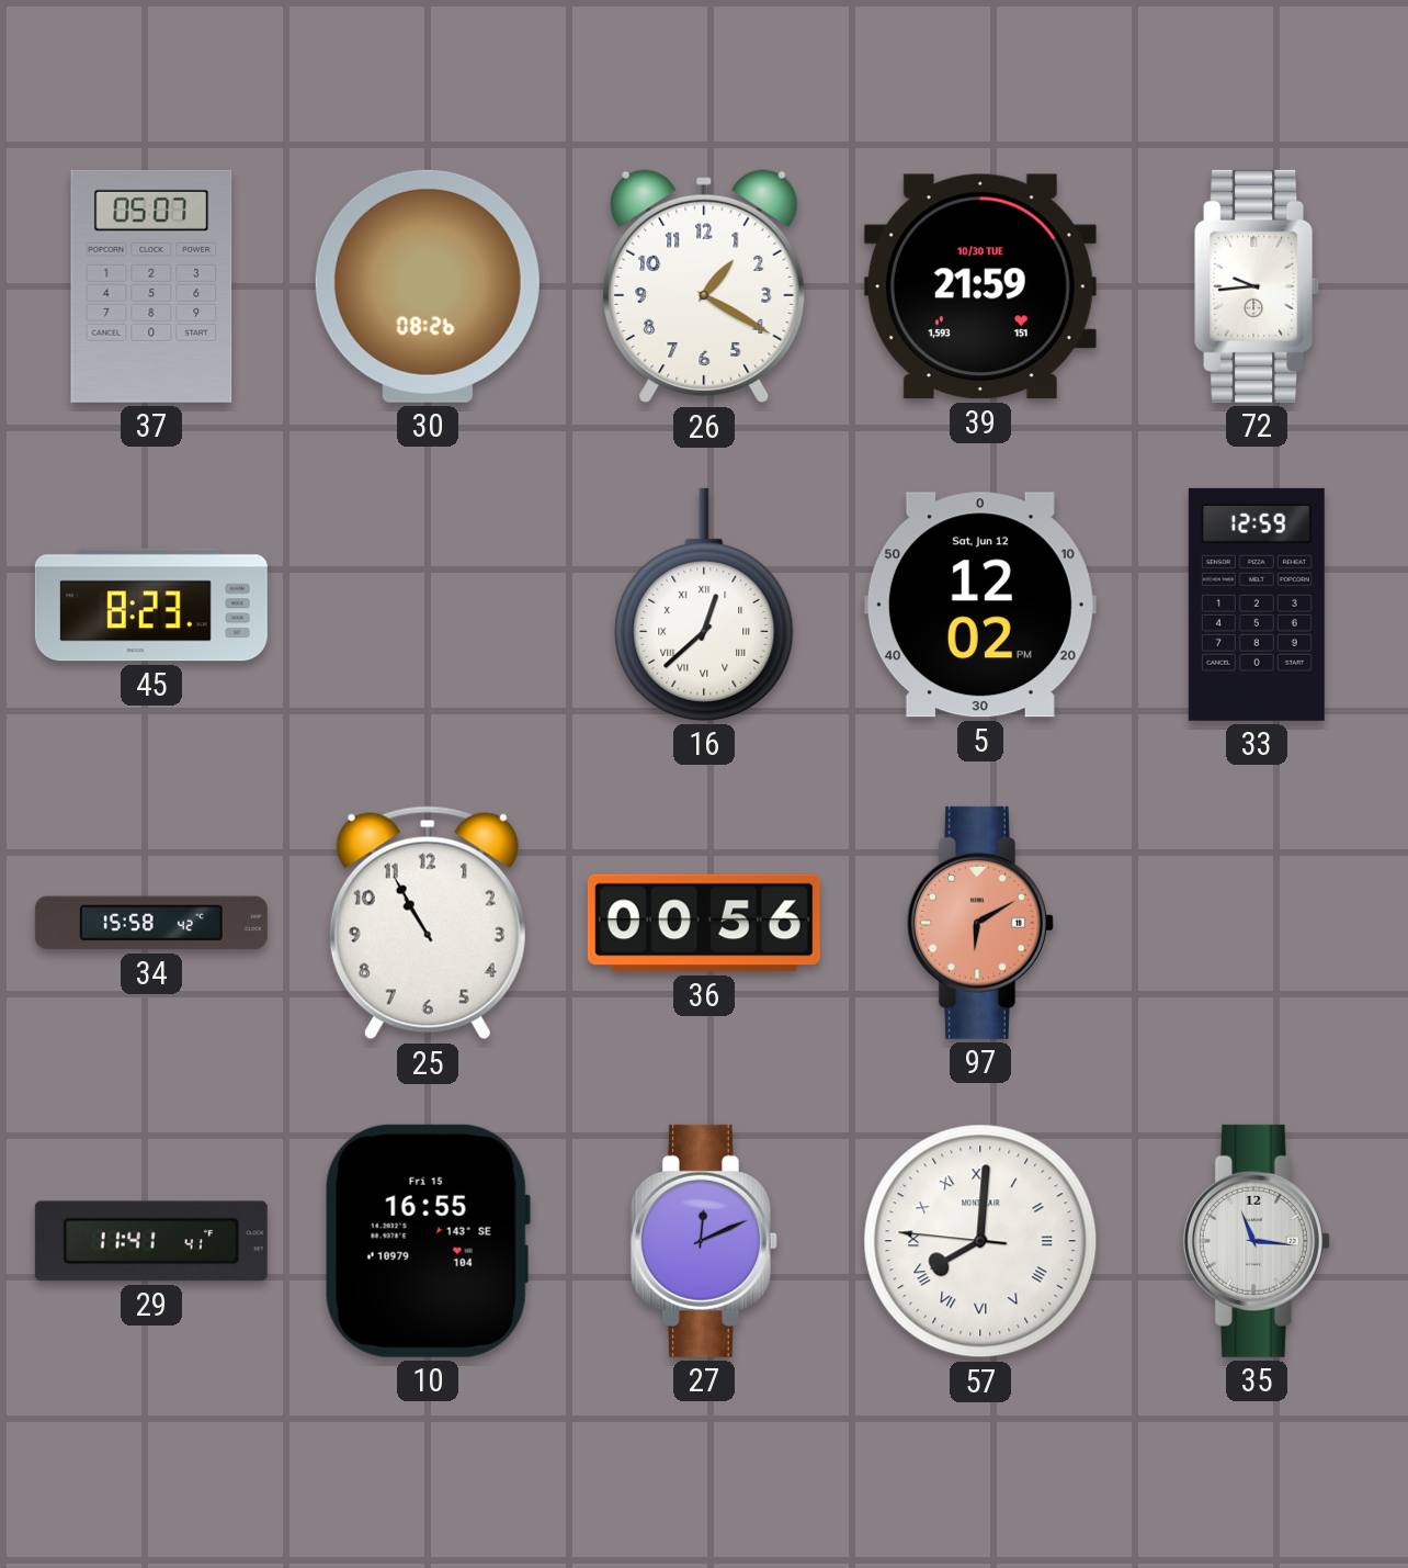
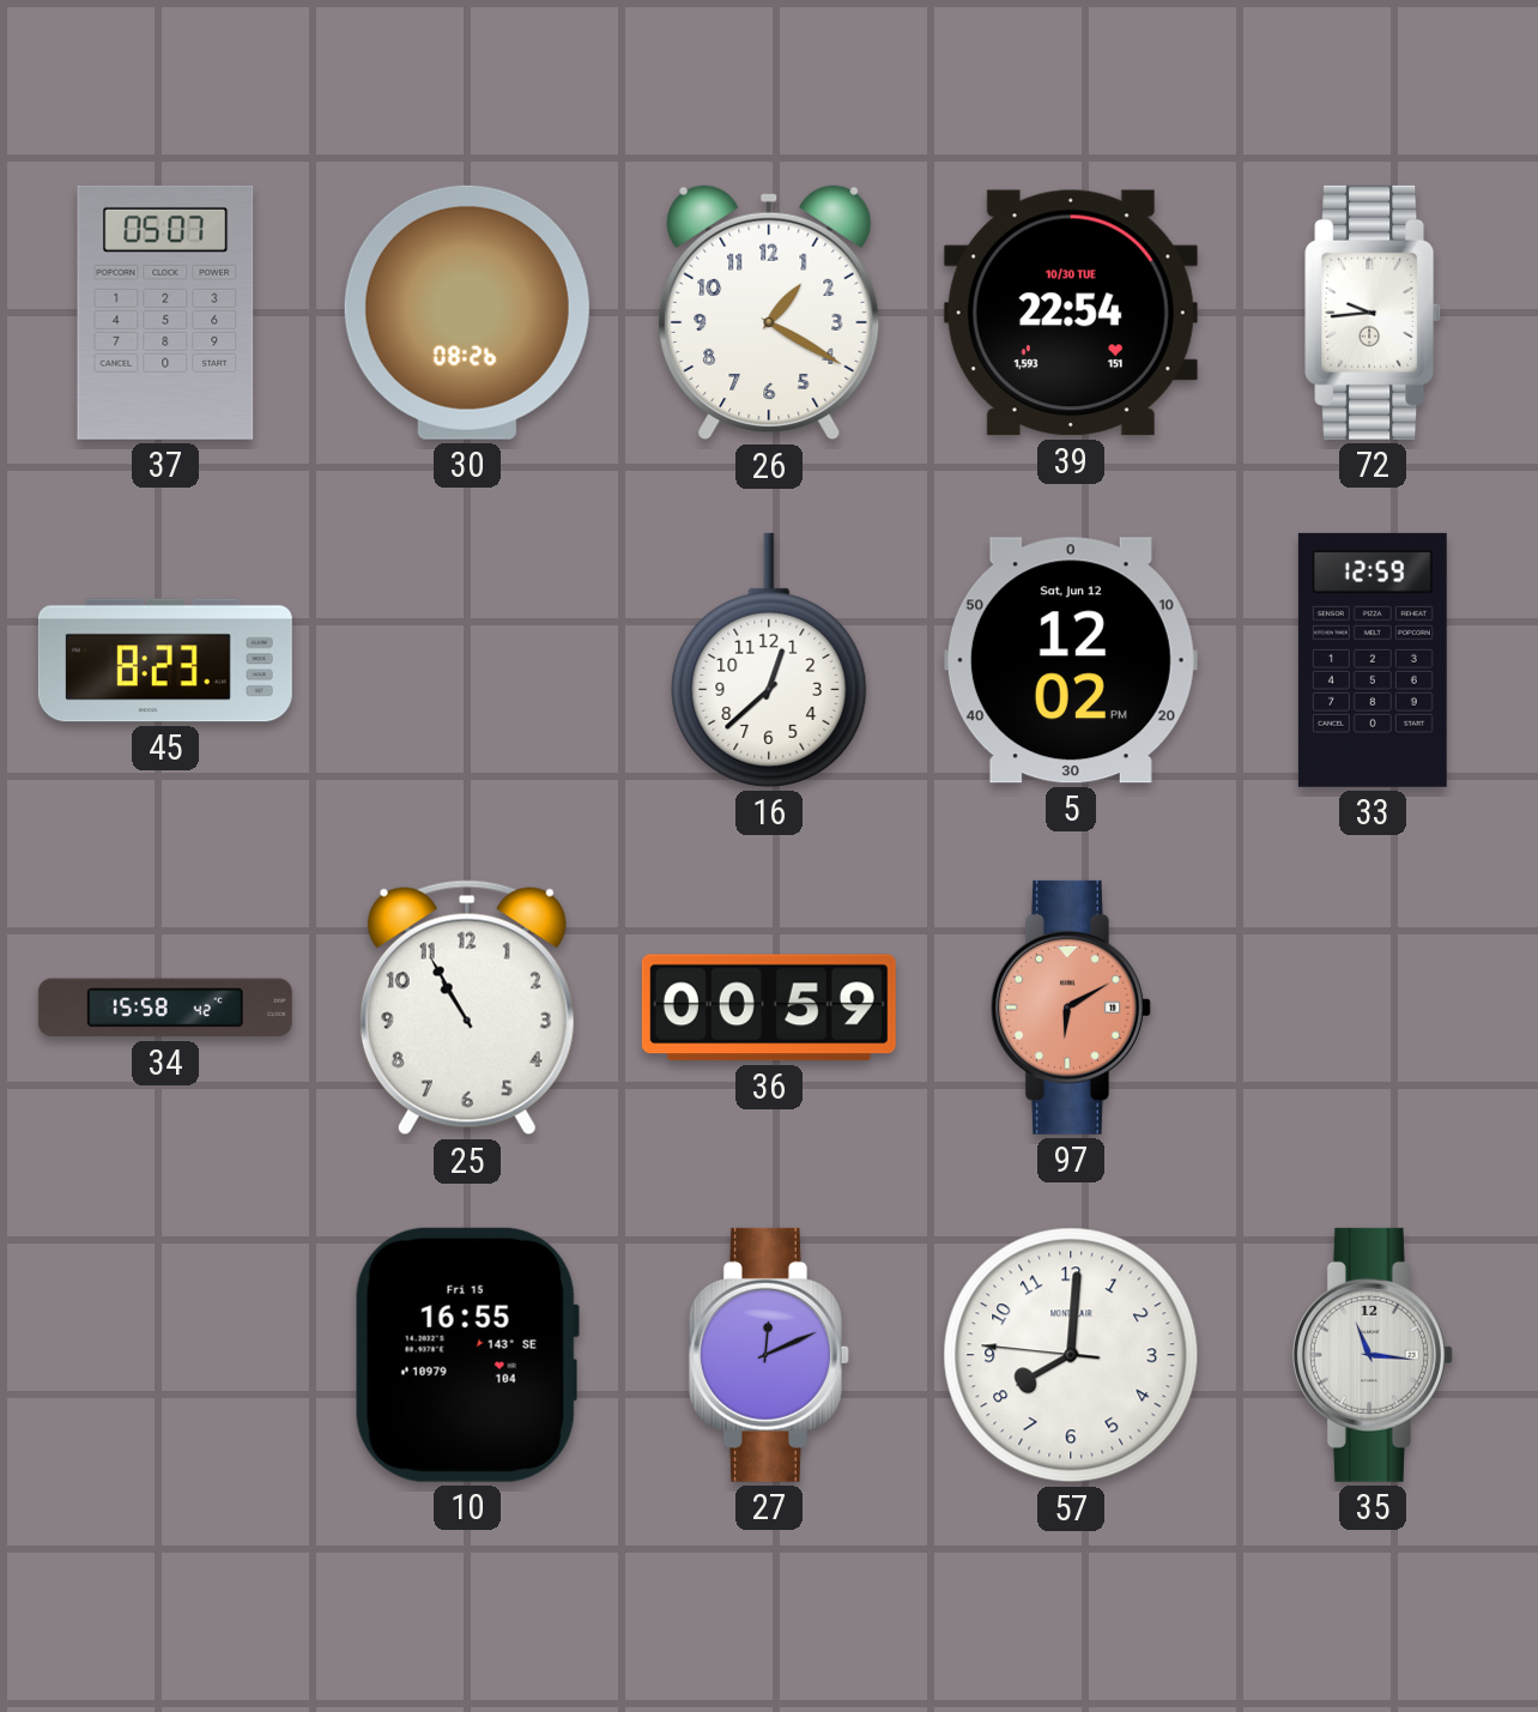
39: 21:59 -> 22:54 (1071, 313)
16 numerals: Roman -> Arabic (769, 660)
36: 00:56 -> 00:59 (769, 1008)
29: 11:41 -> none (151, 1241)
57 numerals: Roman -> Arabic (1071, 1355)
